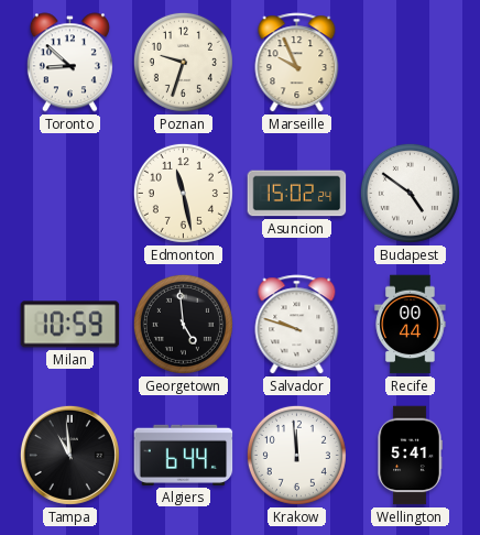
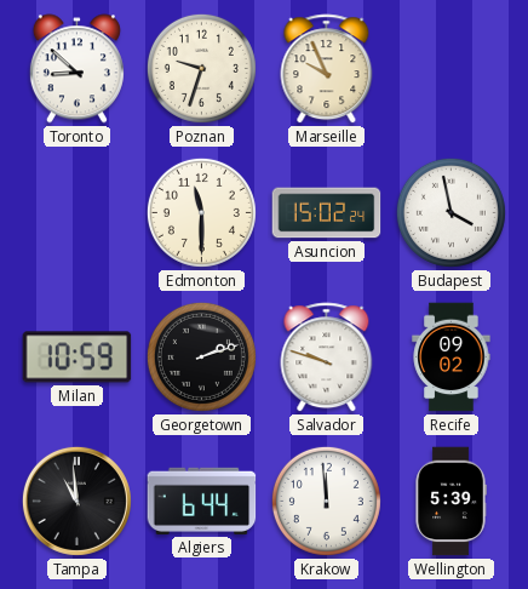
Edmonton: 11:28 -> 11:30 (201, 212)
Budapest: 4:51 -> 3:58 (450, 212)
Georgetown: 4:59 -> 2:12 (201, 356)
Recife: 00:44 -> 09:02 (452, 358)
Wellington: 5:41 -> 5:39 (450, 502)
